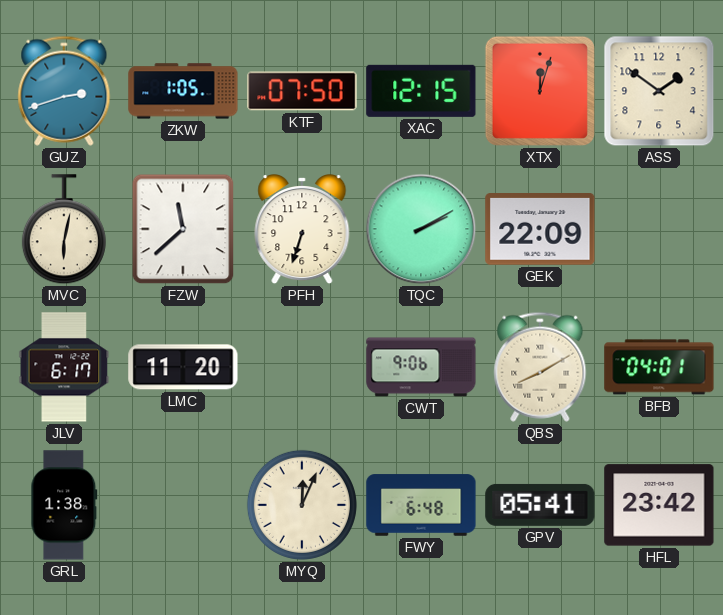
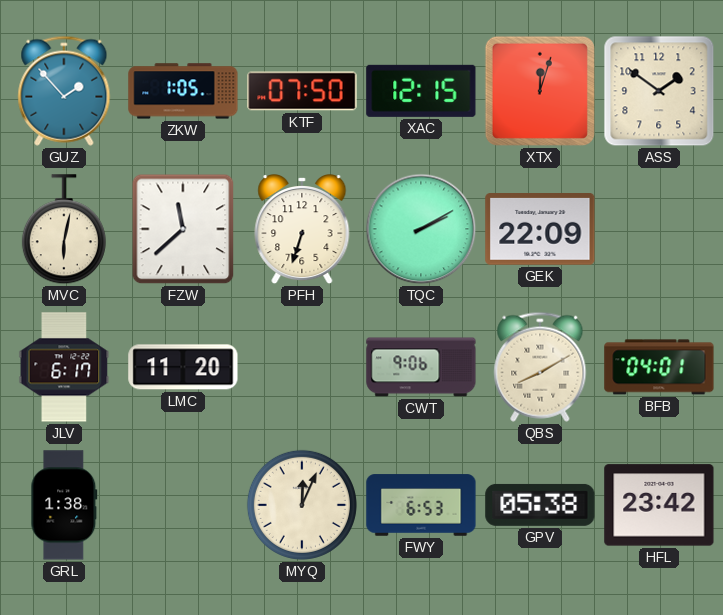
GUZ: 2:42 -> 1:53 (64, 91)
FWY: 6:48 -> 6:53 (421, 505)
GPV: 05:41 -> 05:38 (540, 505)
